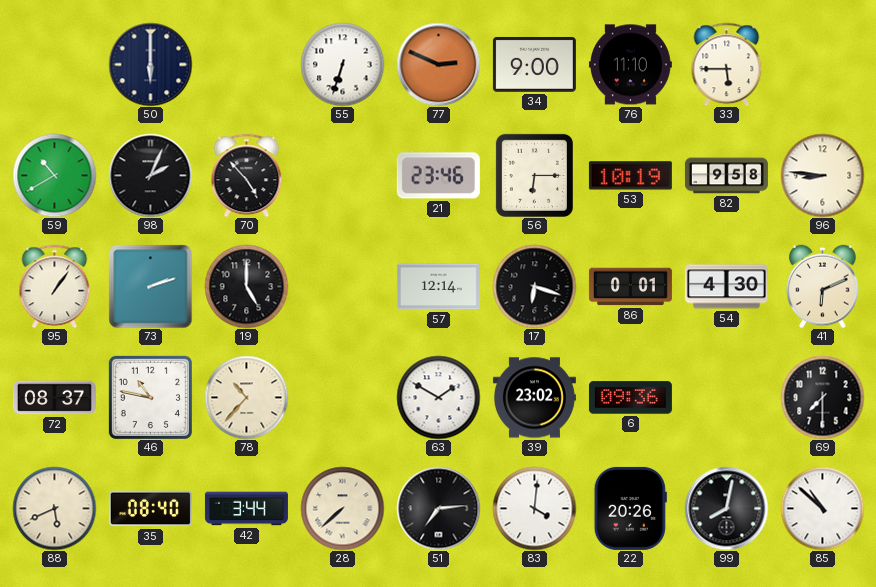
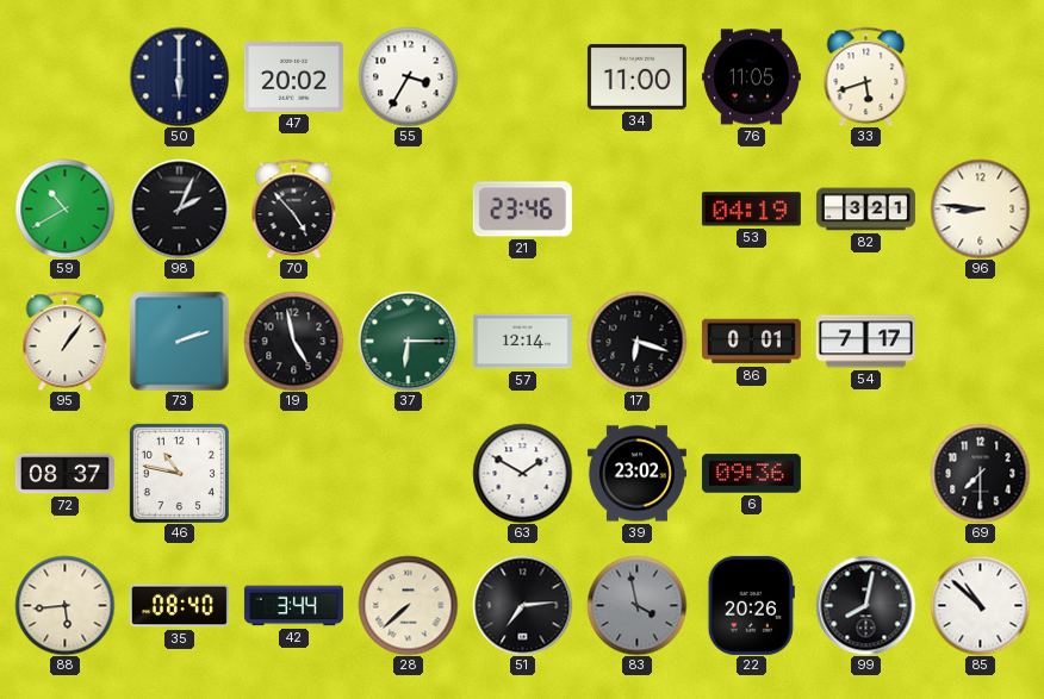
47: none -> 20:02 (293, 77)
55: 6:33 -> 3:35 (408, 76)
77: 2:49 -> none (438, 64)
34: 9:00 -> 11:00 (636, 77)
76: 11:10 -> 11:05 (751, 77)
33: 5:45 -> 5:42 (866, 76)
56: 6:15 -> none (534, 175)
53: 10:19 -> 04:19 (751, 210)
82: 9:58 -> 3:21 (865, 210)
19: 5:00 -> 4:58 (293, 341)
37: none -> 6:15 (408, 341)
54: 4:30 -> 7:17 (865, 342)
41: 6:11 -> none (823, 286)
78: 10:37 -> none (246, 397)
88: 5:41 -> 5:44 (64, 605)
83: 4:01 -> 3:58 (636, 605)
83 dial: white -> grey (636, 605)
